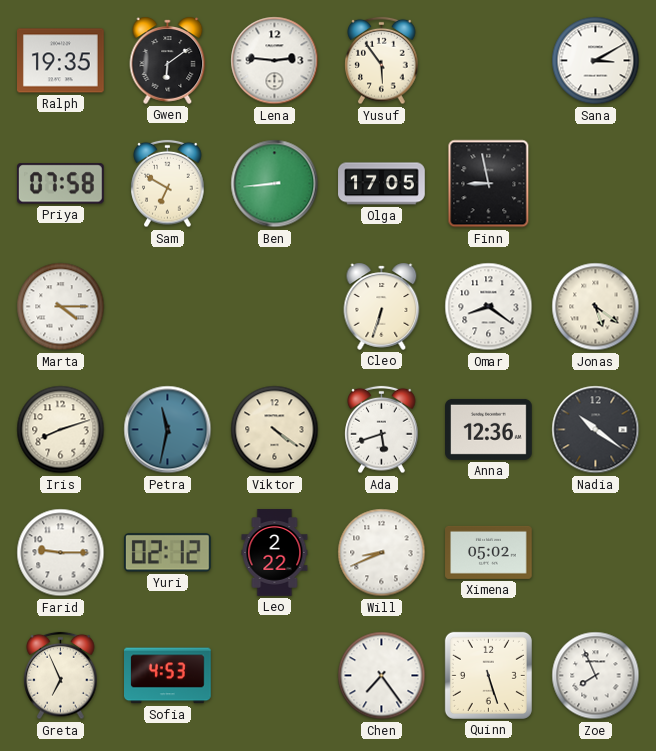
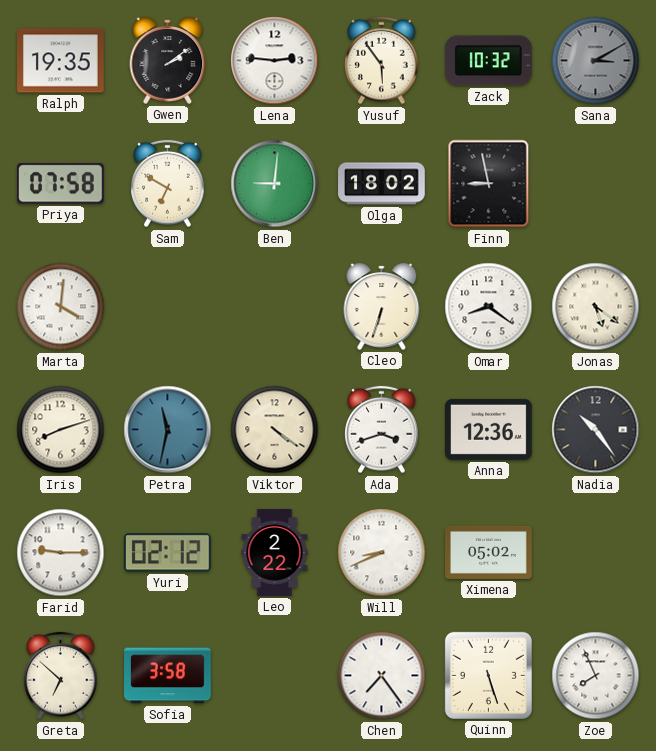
Gwen: 6:09 -> 2:09 (168, 60)
Zack: none -> 10:32 (488, 61)
Sana dial: white -> grey (596, 61)
Ben: 8:44 -> 9:01 (275, 184)
Olga: 17:05 -> 18:02 (382, 184)
Marta: 4:15 -> 4:01 (61, 307)
Ada: 5:42 -> 3:42 (382, 430)
Nadia: 10:21 -> 10:24 (596, 430)
Greta: 6:56 -> 6:52 (61, 676)
Sofia: 4:53 -> 3:58 (168, 676)
